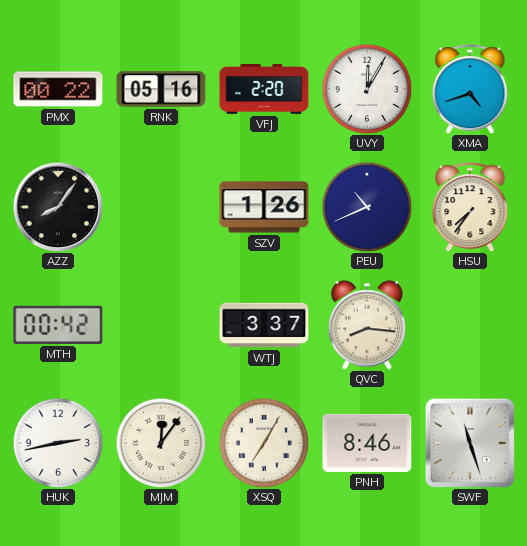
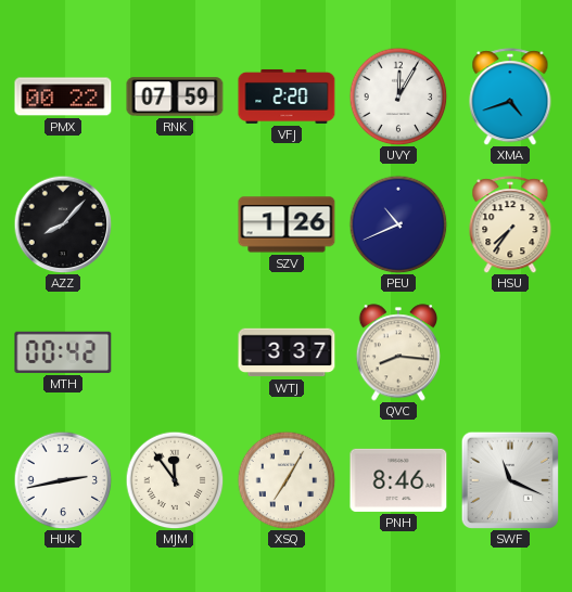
RNK: 05:16 -> 07:59 (175, 96)
AZZ: 8:06 -> 8:07 (63, 224)
MJM: 12:06 -> 11:54 (175, 480)
SWF: 11:27 -> 11:19 (509, 479)
